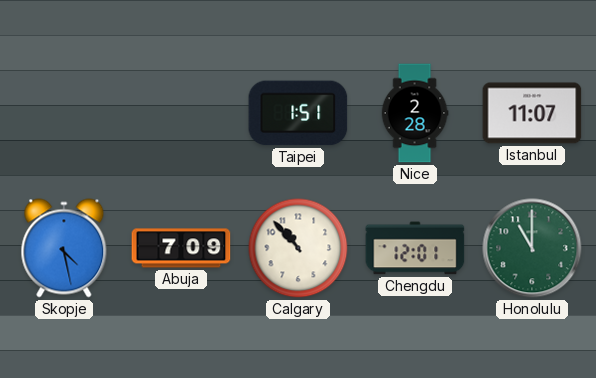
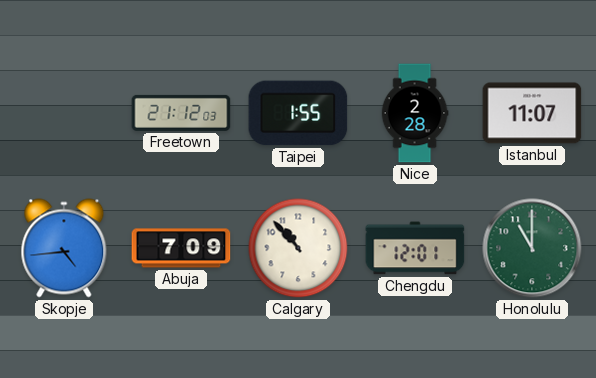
Freetown: none -> 21:12 (181, 113)
Taipei: 1:51 -> 1:55 (298, 113)
Skopje: 4:28 -> 4:44 (64, 248)
